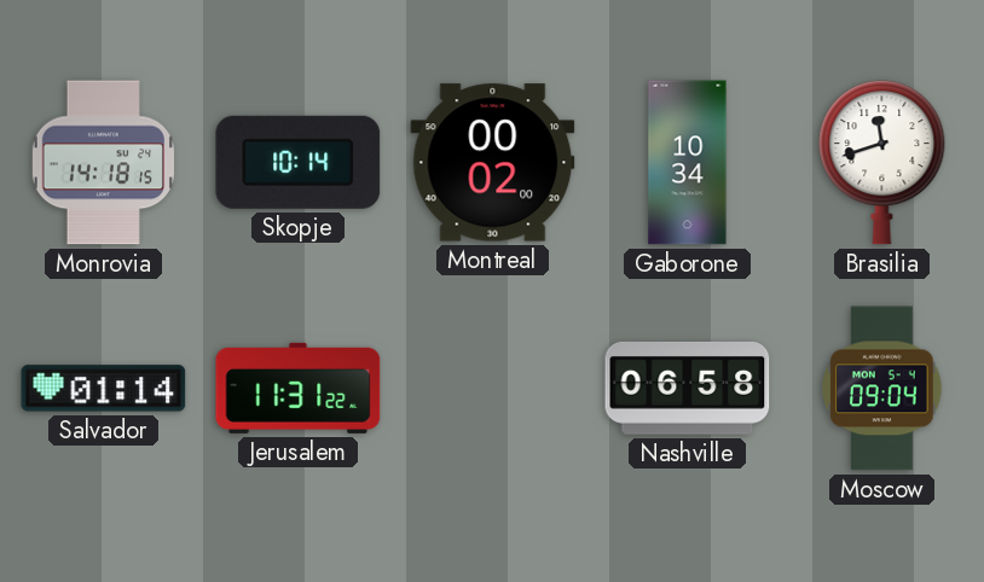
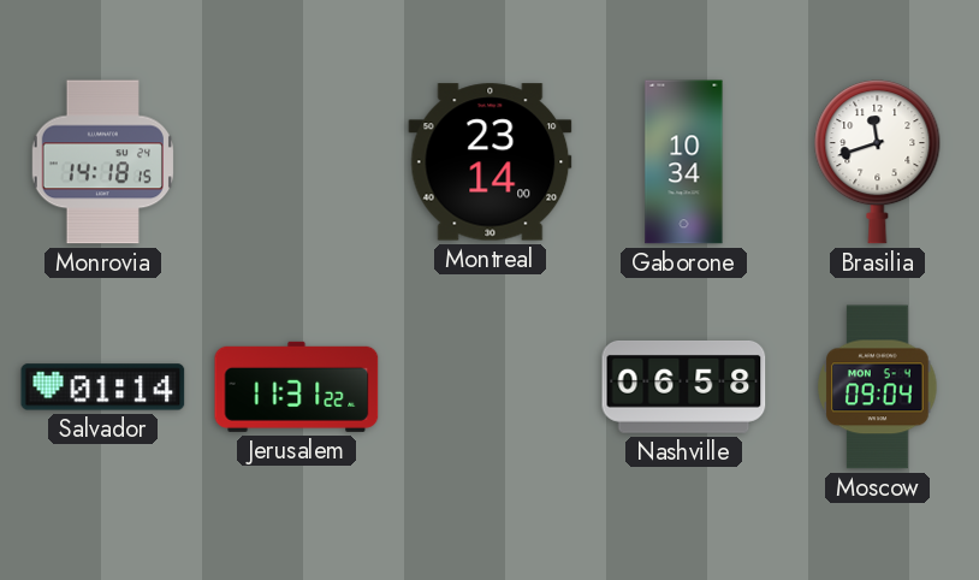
Skopje: 10:14 -> none (299, 162)
Montreal: 00:02 -> 23:14 (491, 162)
